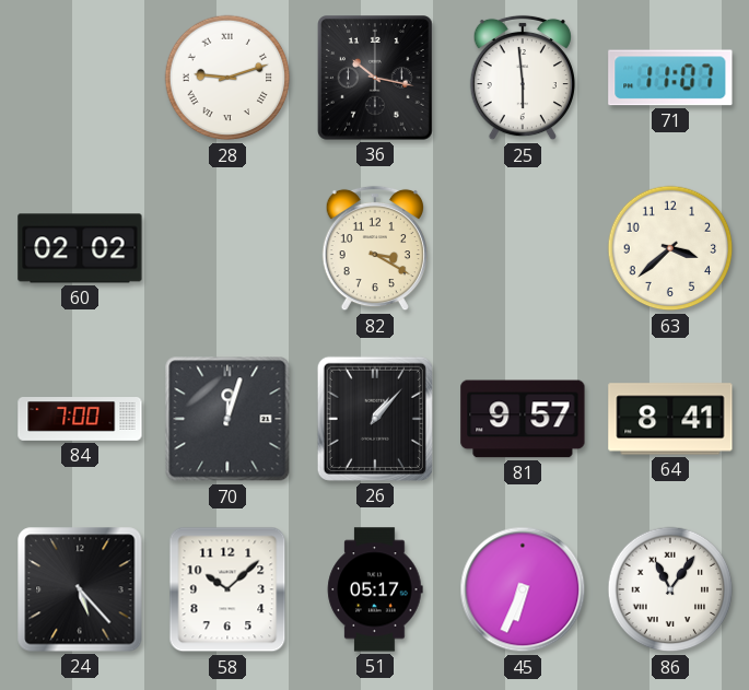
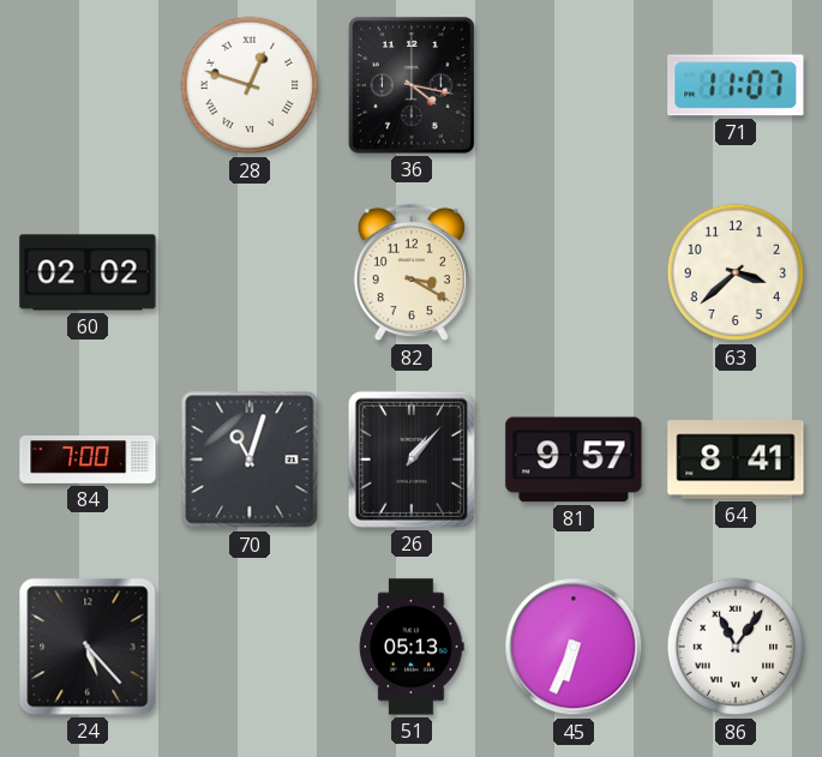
28: 9:12 -> 12:48 (250, 85)
36: 10:17 -> 4:17 (413, 86)
25: 5:59 -> none (523, 78)
70: 12:03 -> 11:03 (250, 459)
58: 10:08 -> none (227, 589)
51: 05:17 -> 05:13 (412, 647)
